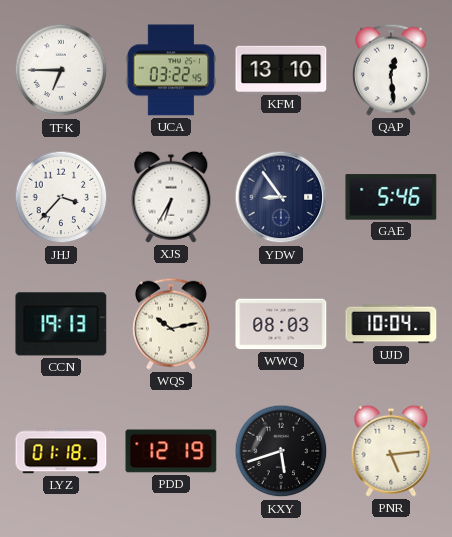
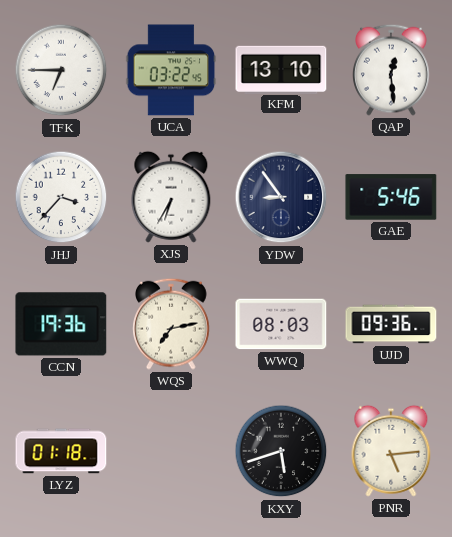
CCN: 19:13 -> 19:36 (61, 324)
WQS: 10:13 -> 7:13 (172, 324)
UJD: 10:04 -> 09:36 (391, 324)
PDD: 12:19 -> none (171, 451)
